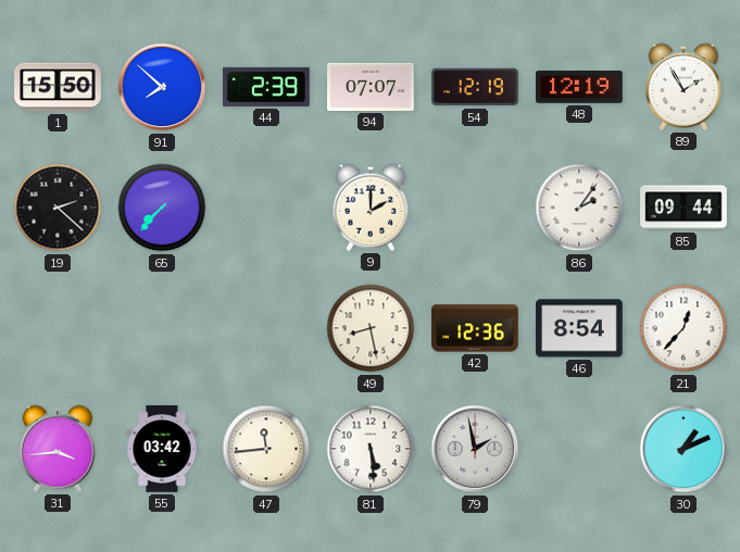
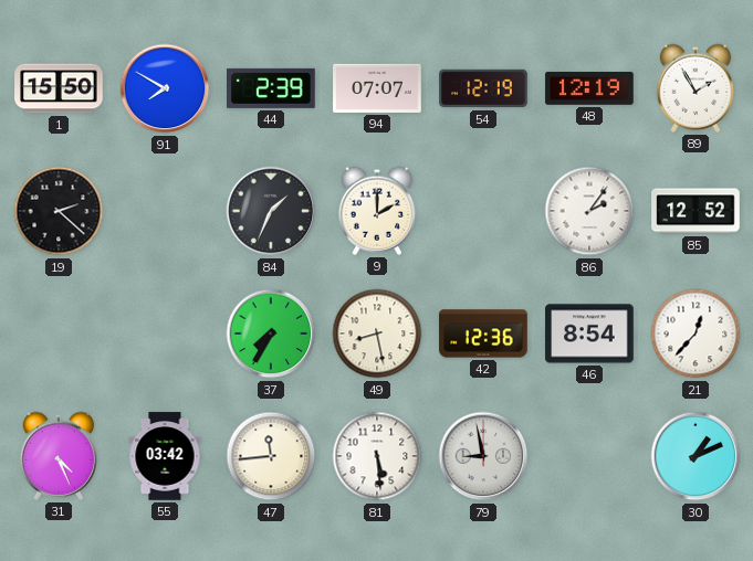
91: 7:52 -> 7:50 (165, 88)
65: 7:37 -> none (162, 208)
84: none -> 1:34 (271, 211)
85: 09:44 -> 12:52 (696, 211)
37: none -> 7:35 (271, 334)
31: 3:44 -> 4:26 (59, 456)
79: 1:58 -> 8:58 (483, 456)
